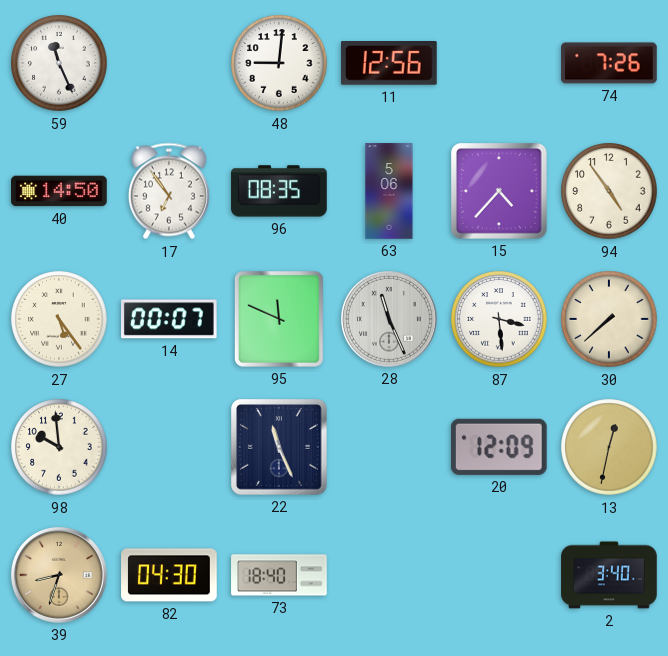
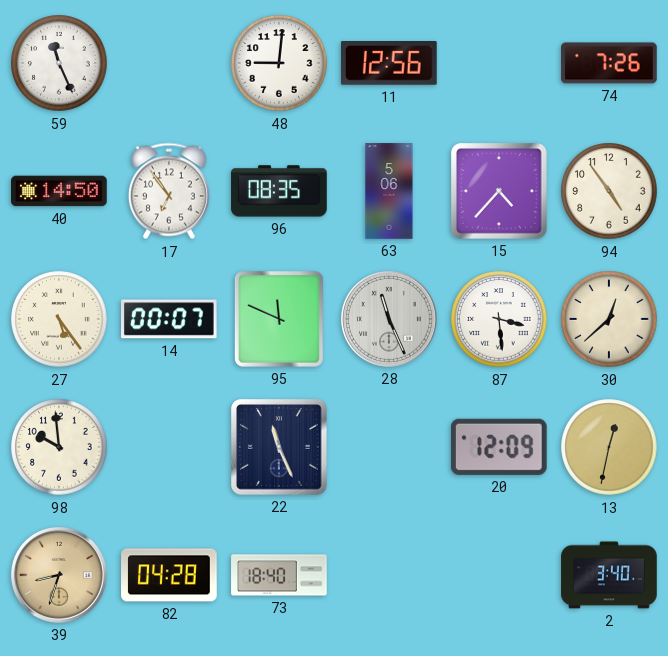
30: 7:38 -> 12:38 (609, 319)
82: 04:30 -> 04:28 (169, 575)
